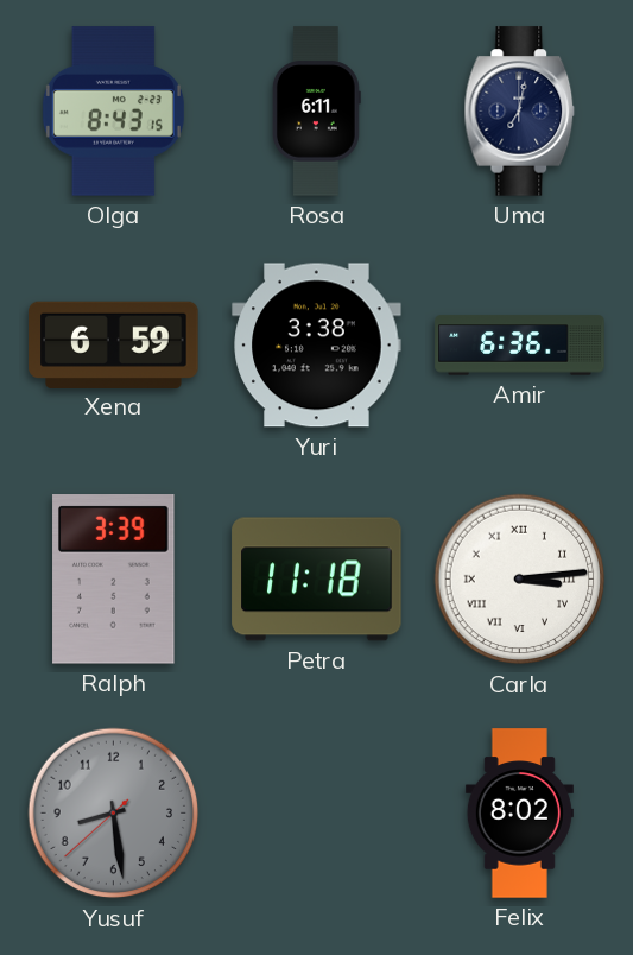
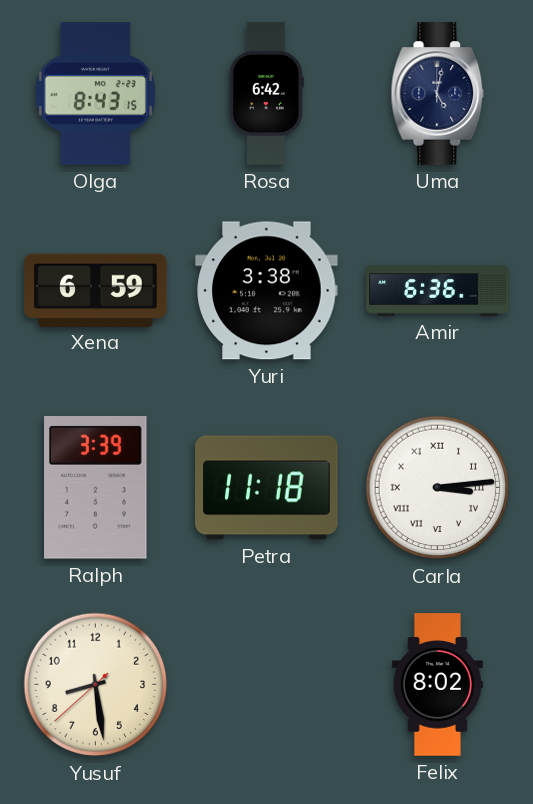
Rosa: 6:11 -> 6:42 (266, 94)
Uma: 7:02 -> 5:02 (438, 94)
Yusuf dial: grey -> cream (96, 685)
